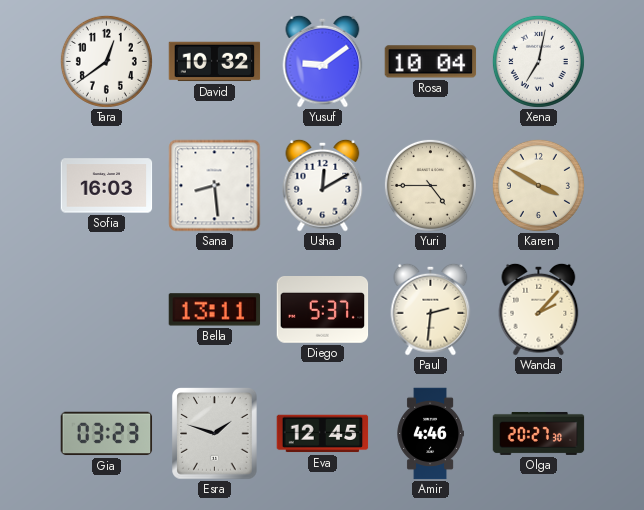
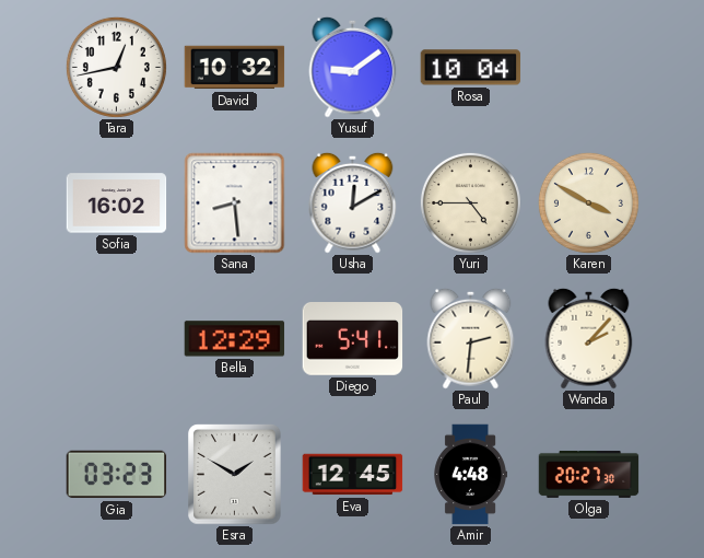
Tara: 12:39 -> 12:43 (116, 67)
Xena: 7:02 -> none (538, 61)
Sofia: 16:03 -> 16:02 (117, 204)
Bella: 13:11 -> 12:29 (235, 339)
Diego: 5:37 -> 5:41 (353, 339)
Esra: 1:48 -> 1:50 (235, 475)
Amir: 4:46 -> 4:48 (470, 475)
